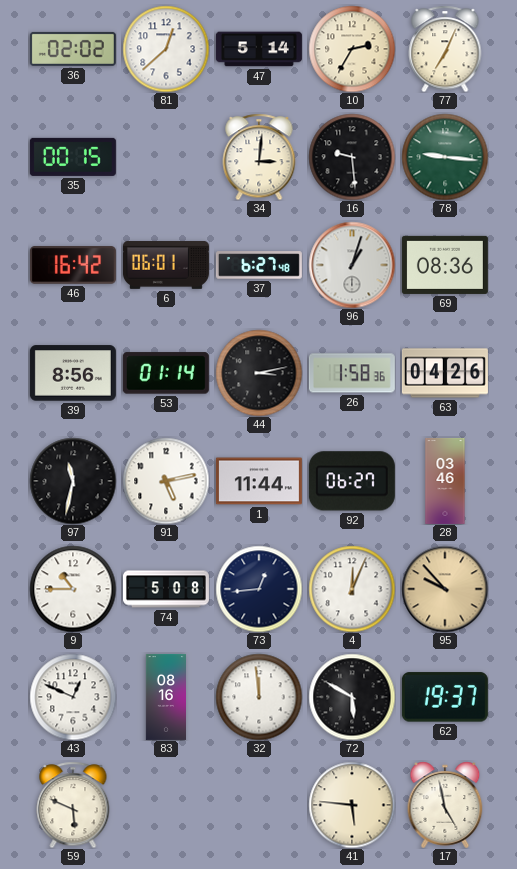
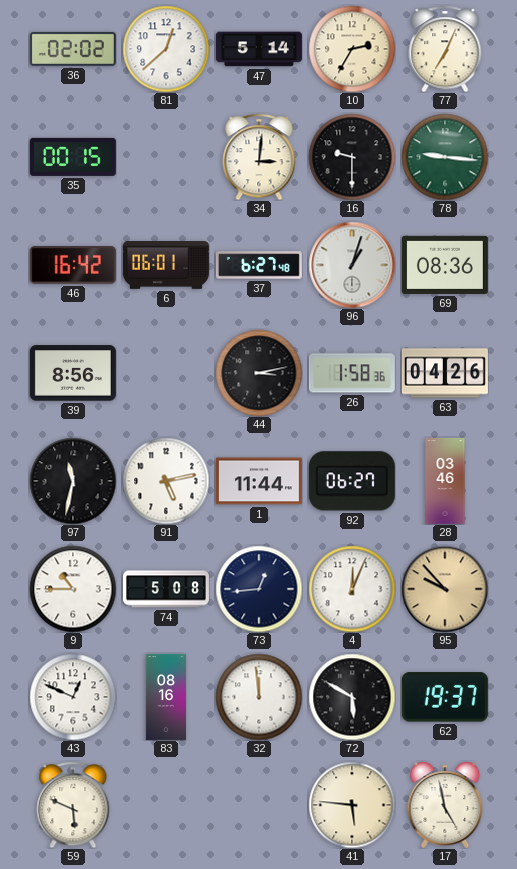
16: 9:29 -> 9:30 (352, 157)
53: 01:14 -> none (166, 373)
